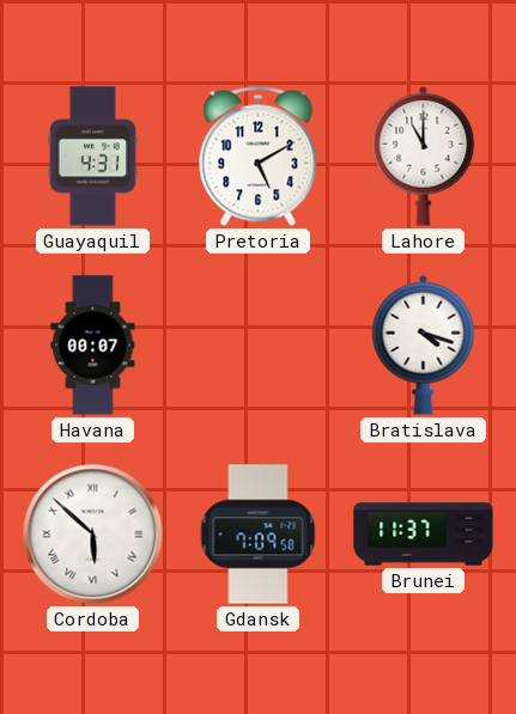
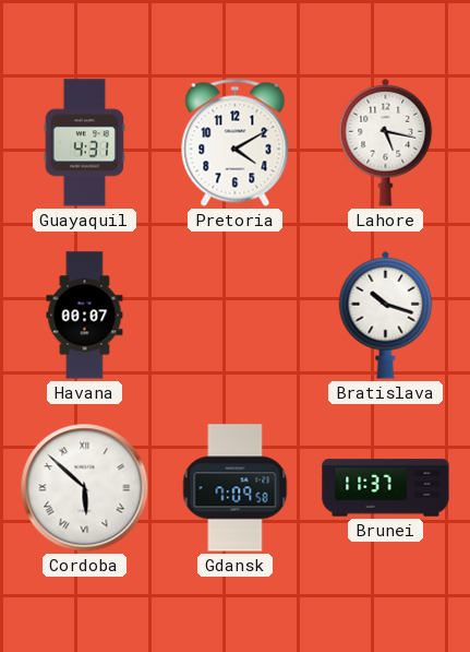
Pretoria: 5:10 -> 4:10 (236, 142)
Lahore: 11:00 -> 5:17 (386, 142)
Bratislava: 4:18 -> 10:18 (386, 315)
